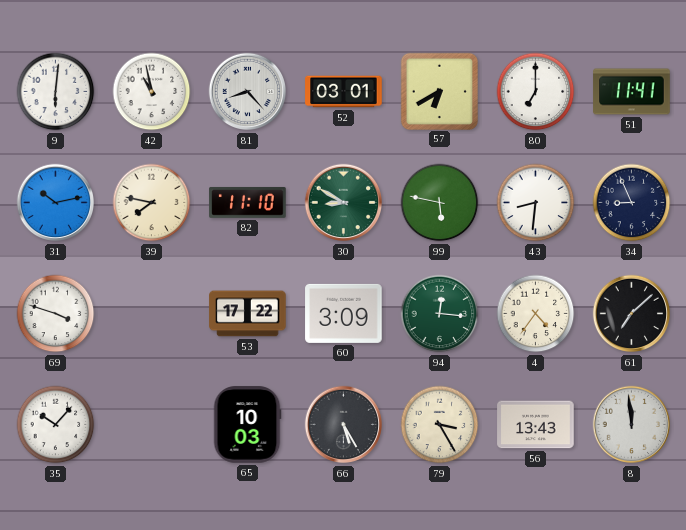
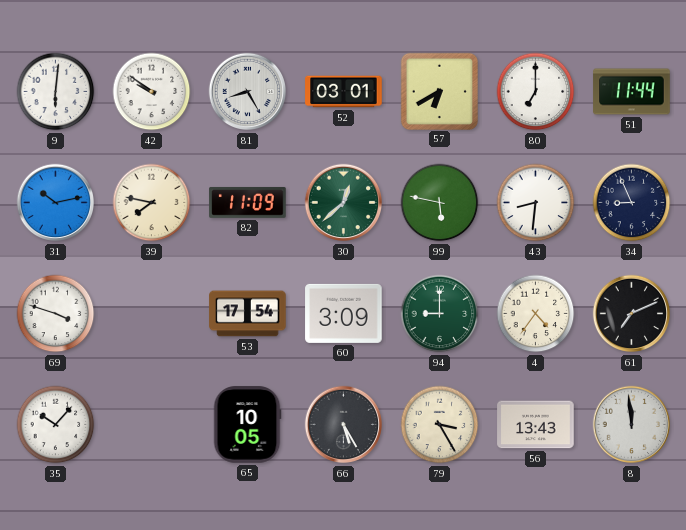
42: 10:58 -> 9:51 (152, 92)
81: 8:23 -> 8:25 (248, 92)
51: 11:41 -> 11:44 (632, 92)
82: 11:10 -> 11:09 (248, 202)
30: 8:50 -> 12:38 (344, 203)
53: 17:22 -> 17:54 (248, 314)
94: 12:16 -> 9:00 (440, 314)
61: 7:08 -> 7:11 (632, 314)
65: 10:03 -> 10:05 (247, 425)
